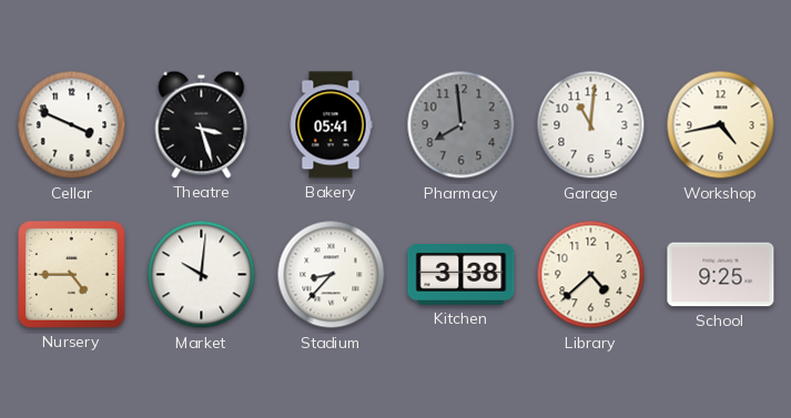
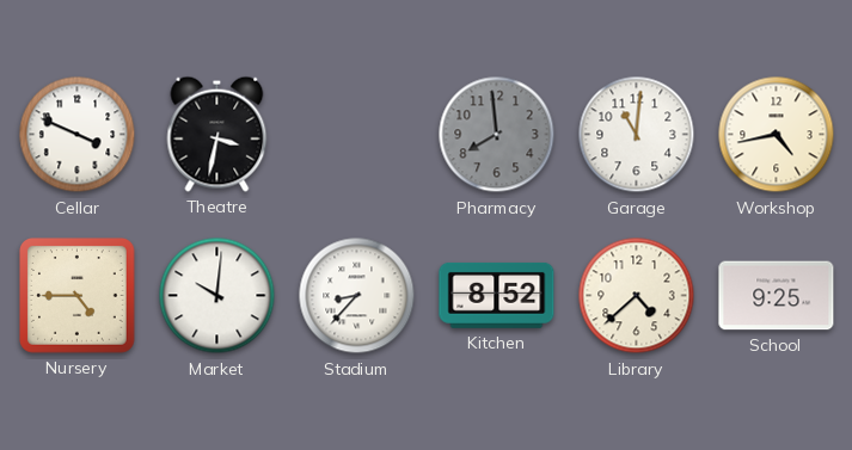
Theatre: 3:27 -> 3:32 (217, 134)
Bakery: 05:41 -> none (331, 125)
Kitchen: 3:38 -> 8:52 (497, 295)
